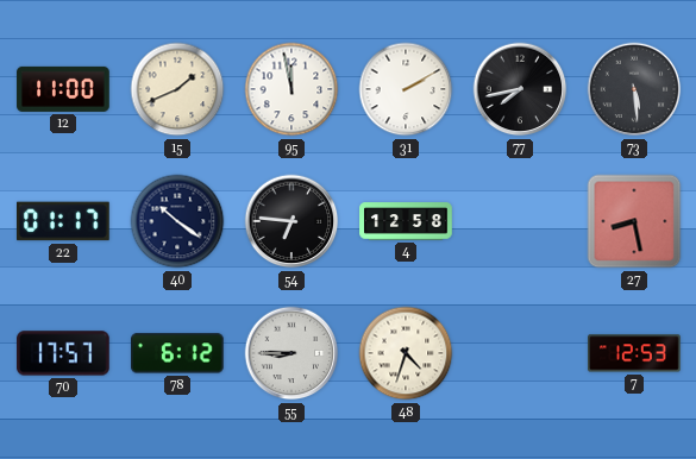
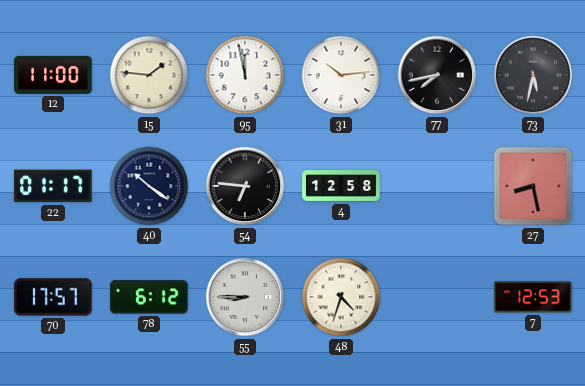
15: 1:41 -> 1:46 (149, 75)
31: 2:10 -> 10:14 (341, 75)
73: 5:29 -> 5:32 (533, 75)
